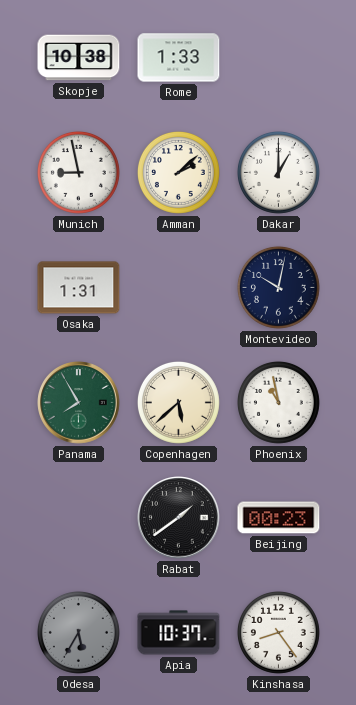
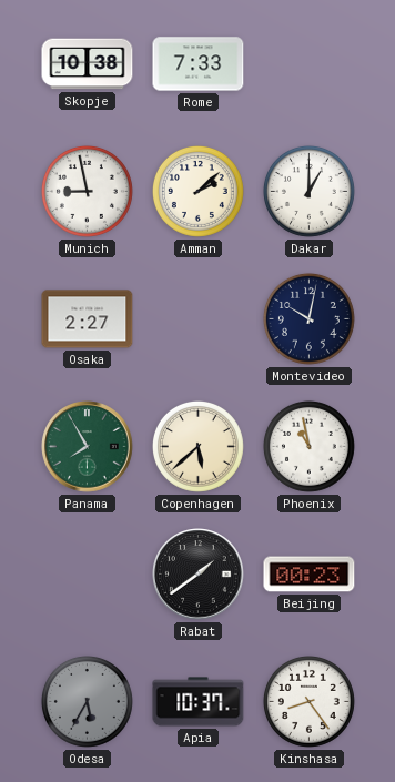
Rome: 1:33 -> 7:33 (199, 64)
Osaka: 1:31 -> 2:27 (88, 319)
